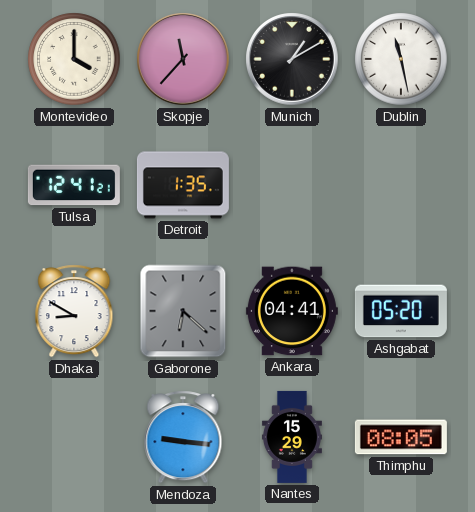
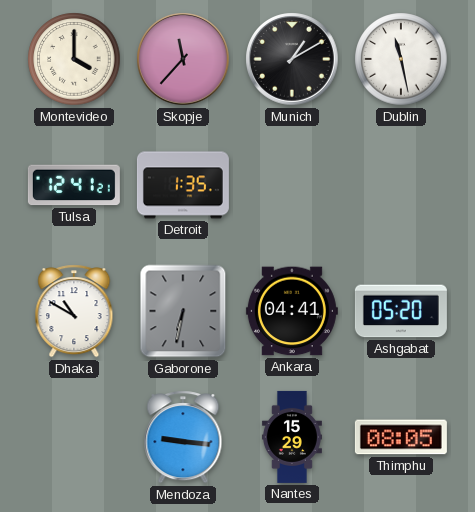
Dhaka: 8:50 -> 10:50 (74, 311)
Gaborone: 6:22 -> 6:32 (183, 311)
